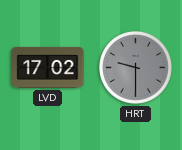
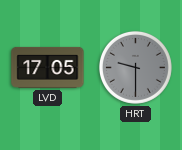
LVD: 17:02 -> 17:05 (48, 67)
